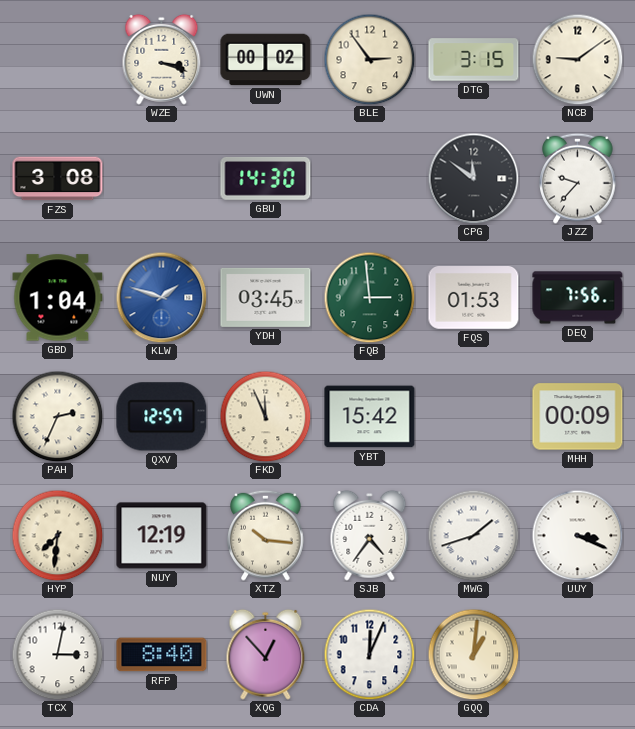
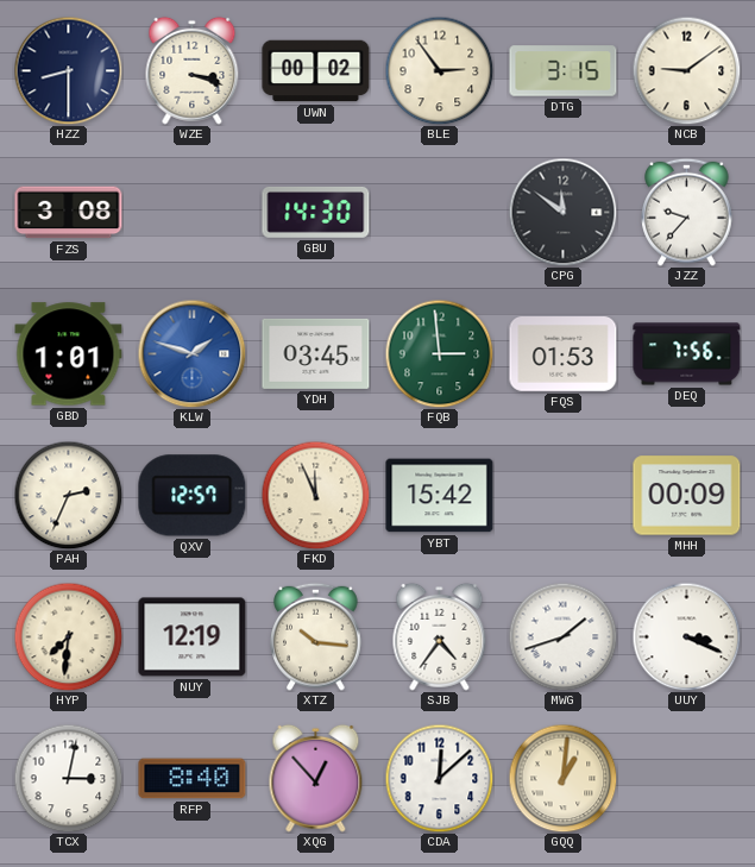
HZZ: none -> 8:30 (68, 70)
GBD: 1:04 -> 1:01 (69, 354)
CDA: 12:04 -> 12:08 (439, 778)
